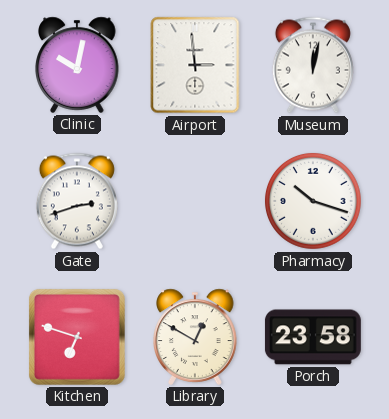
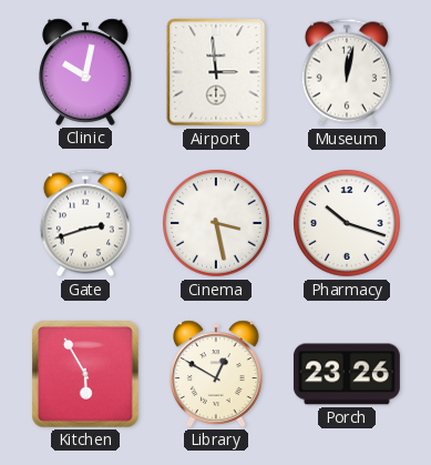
Cinema: none -> 3:28 (216, 223)
Kitchen: 6:48 -> 5:55 (85, 374)
Porch: 23:58 -> 23:26 (347, 374)
